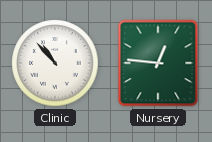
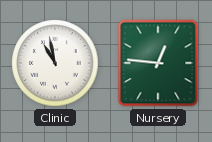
Clinic: 10:53 -> 10:58 (55, 63)
